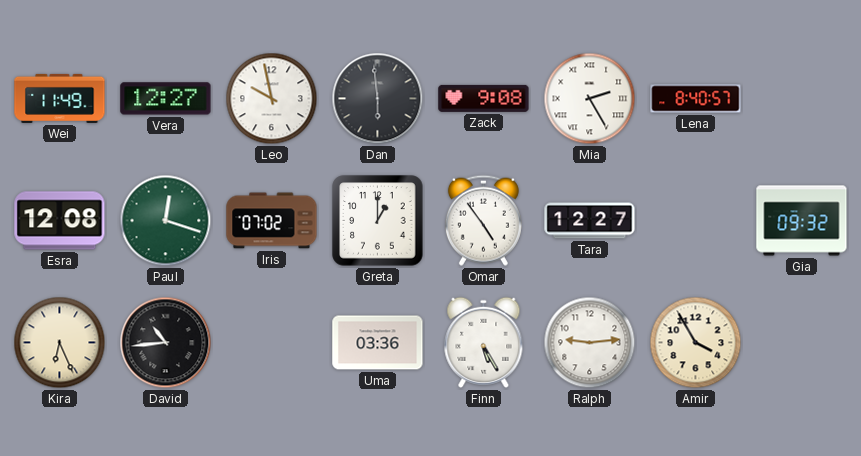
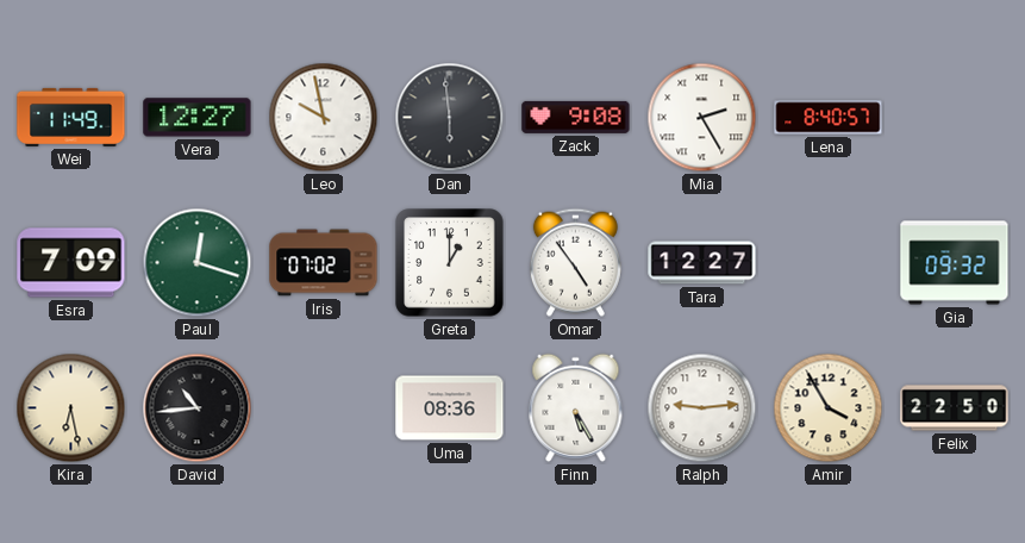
Esra: 12:08 -> 7:09 (71, 263)
Kira: 6:26 -> 6:28 (71, 408)
Uma: 03:36 -> 08:36 (450, 408)
Felix: none -> 22:50 (955, 408)
